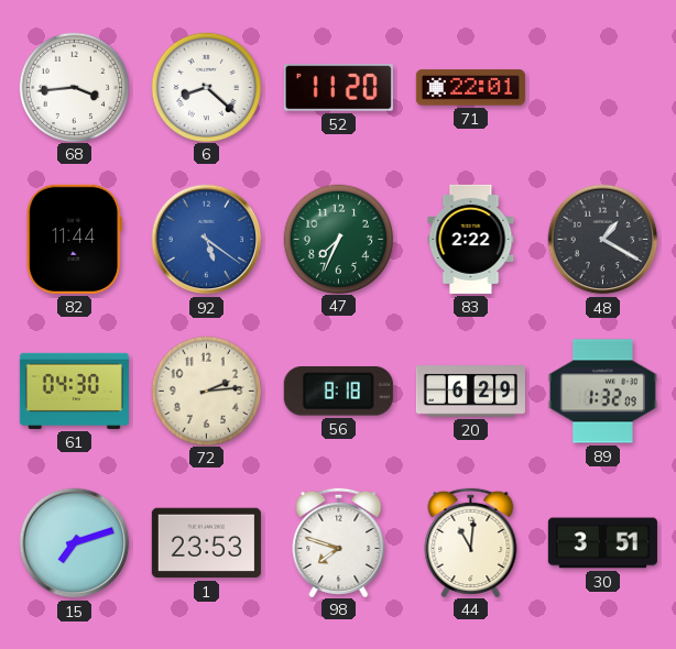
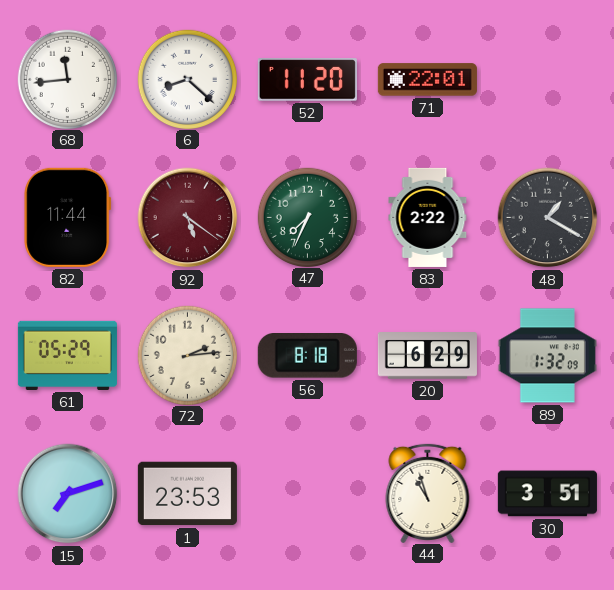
68: 3:44 -> 11:44 (67, 79)
92 dial: blue -> burgundy (188, 218)
61: 04:30 -> 05:29 (67, 355)
98: 7:48 -> none (339, 541)
44: 11:01 -> 10:57 (428, 492)
